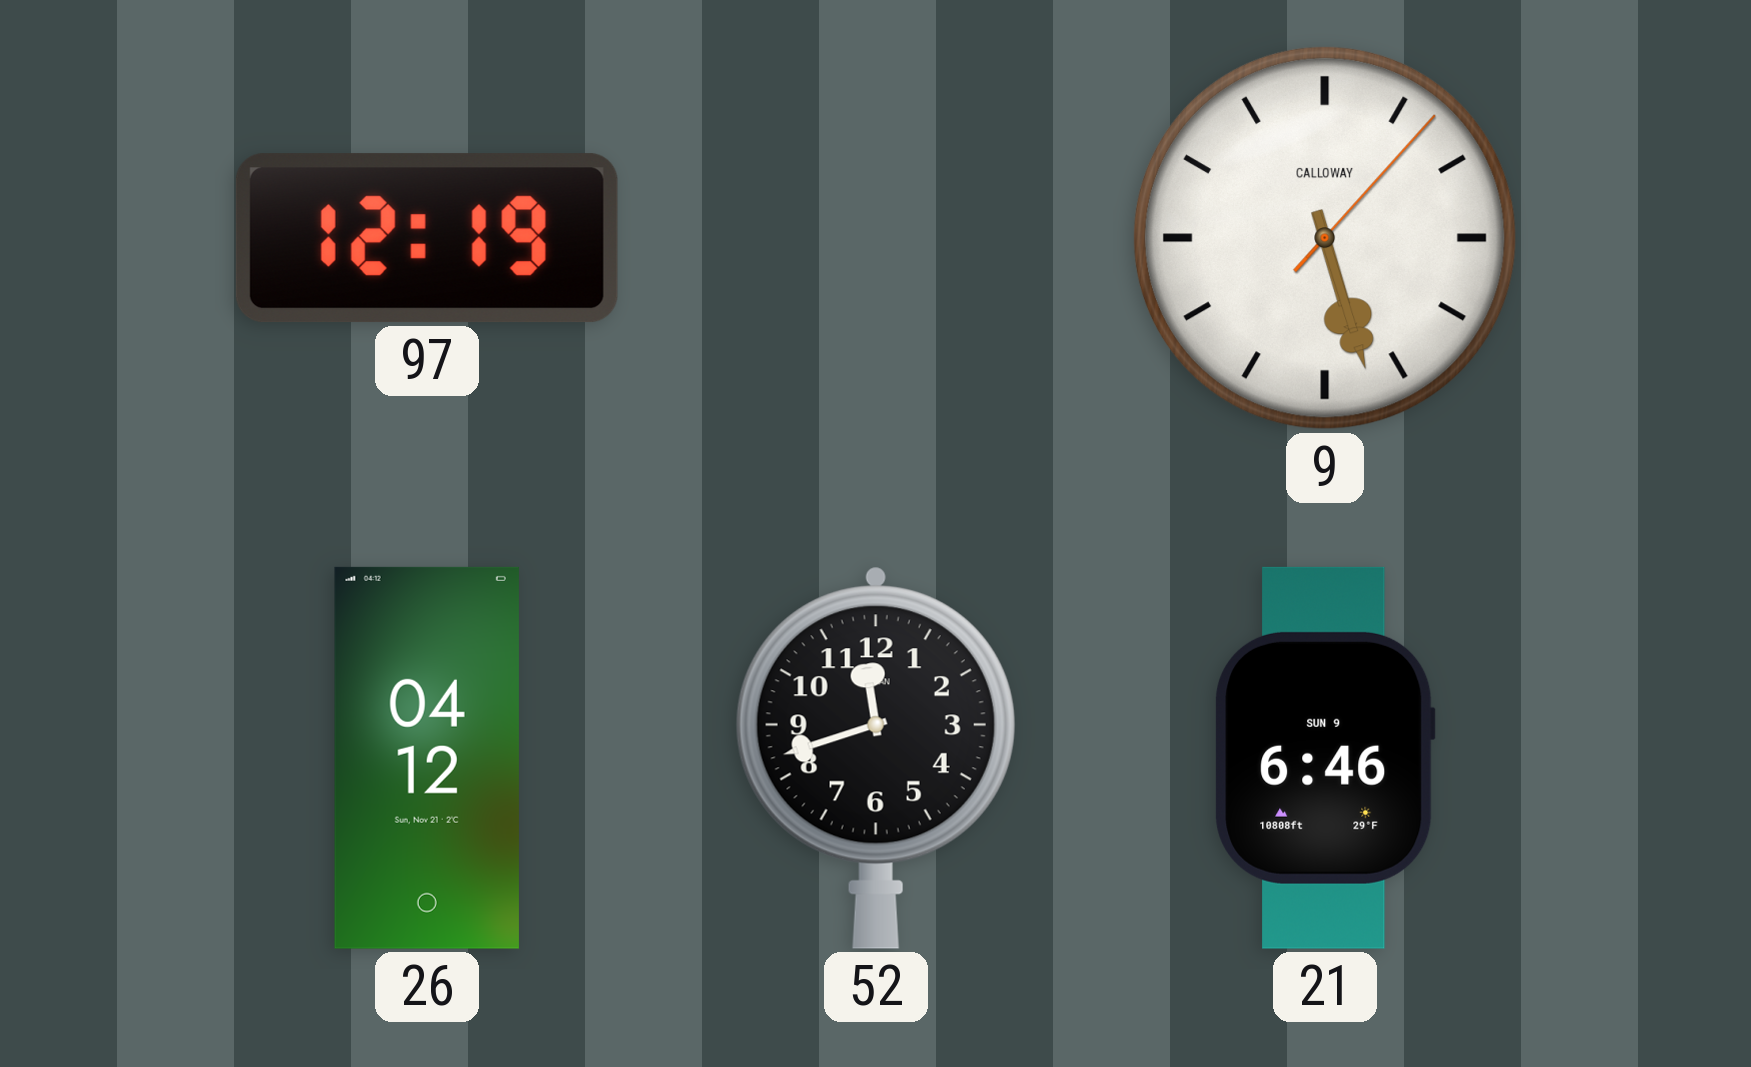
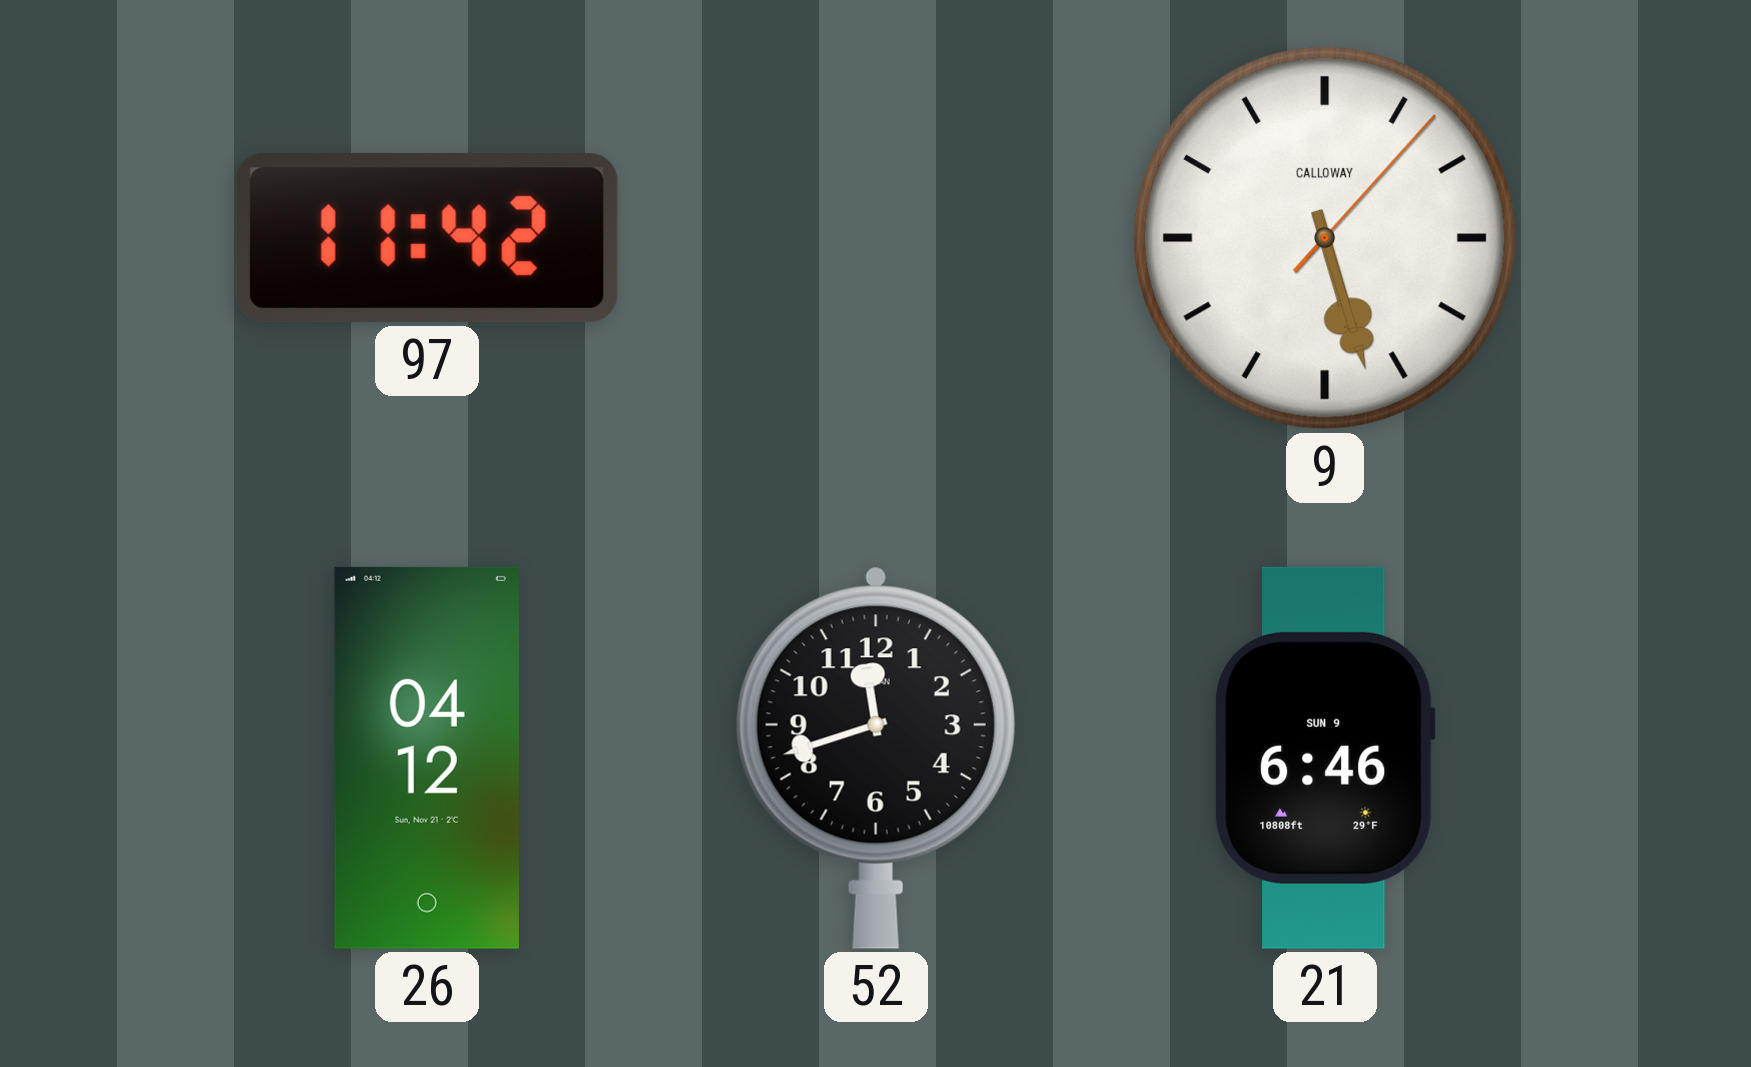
97: 12:19 -> 11:42 (427, 238)
